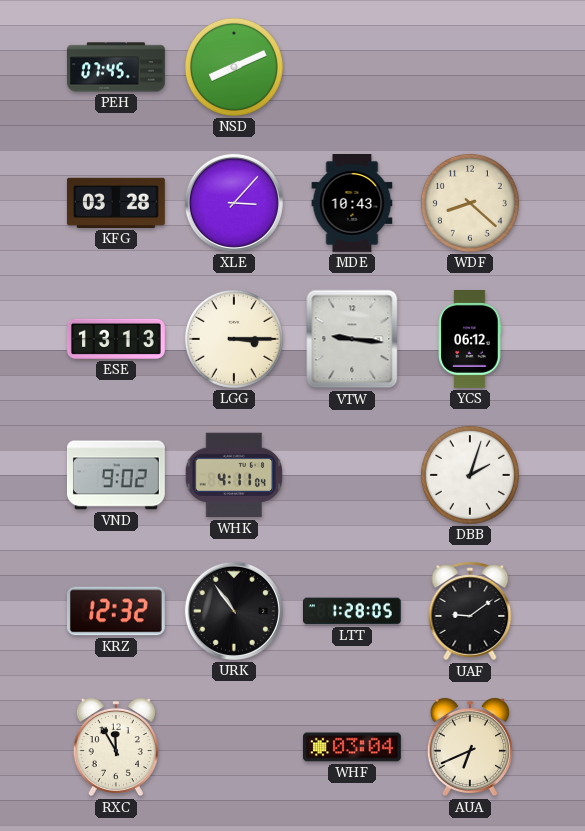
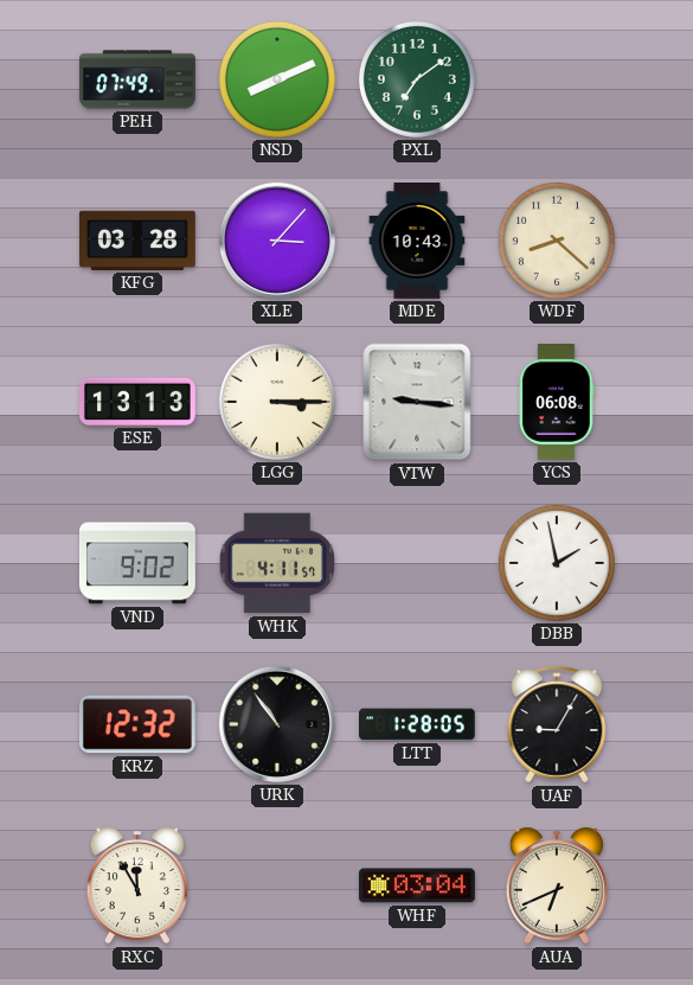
PEH: 07:45 -> 07:49 (139, 79)
PXL: none -> 7:09 (417, 79)
YCS: 06:12 -> 06:08 (557, 403)
WHK: 4:11:04 -> 4:11:57 (277, 563)
DBB: 2:03 -> 1:58 (557, 563)
UAF: 9:09 -> 9:05 (557, 724)
